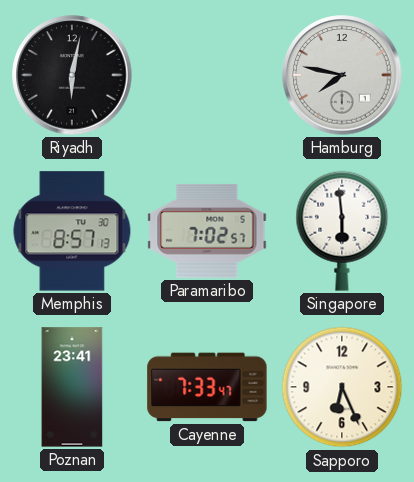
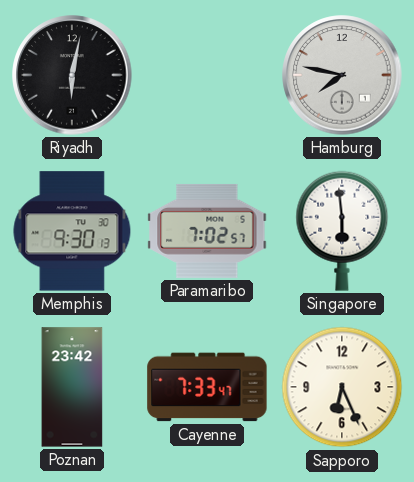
Memphis: 8:57 -> 9:30 (72, 231)
Poznan: 23:41 -> 23:42 (72, 387)
